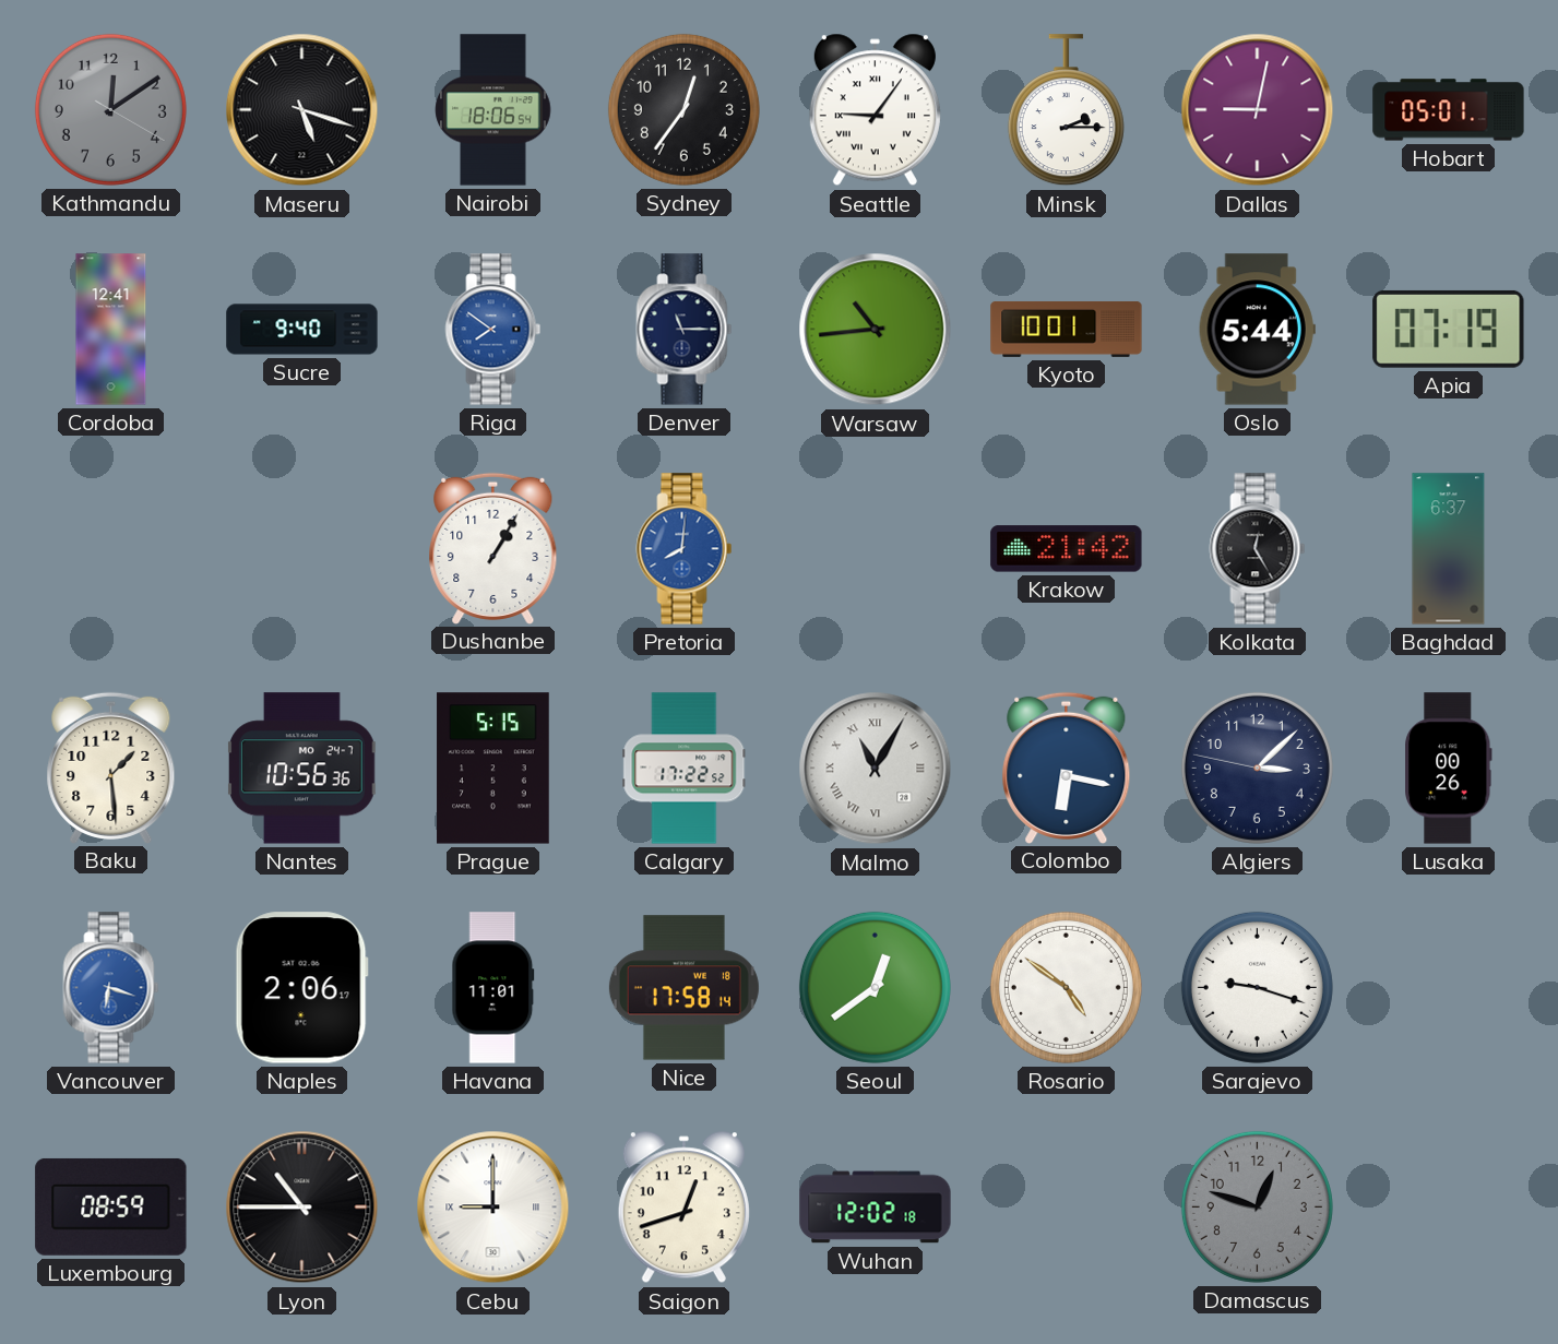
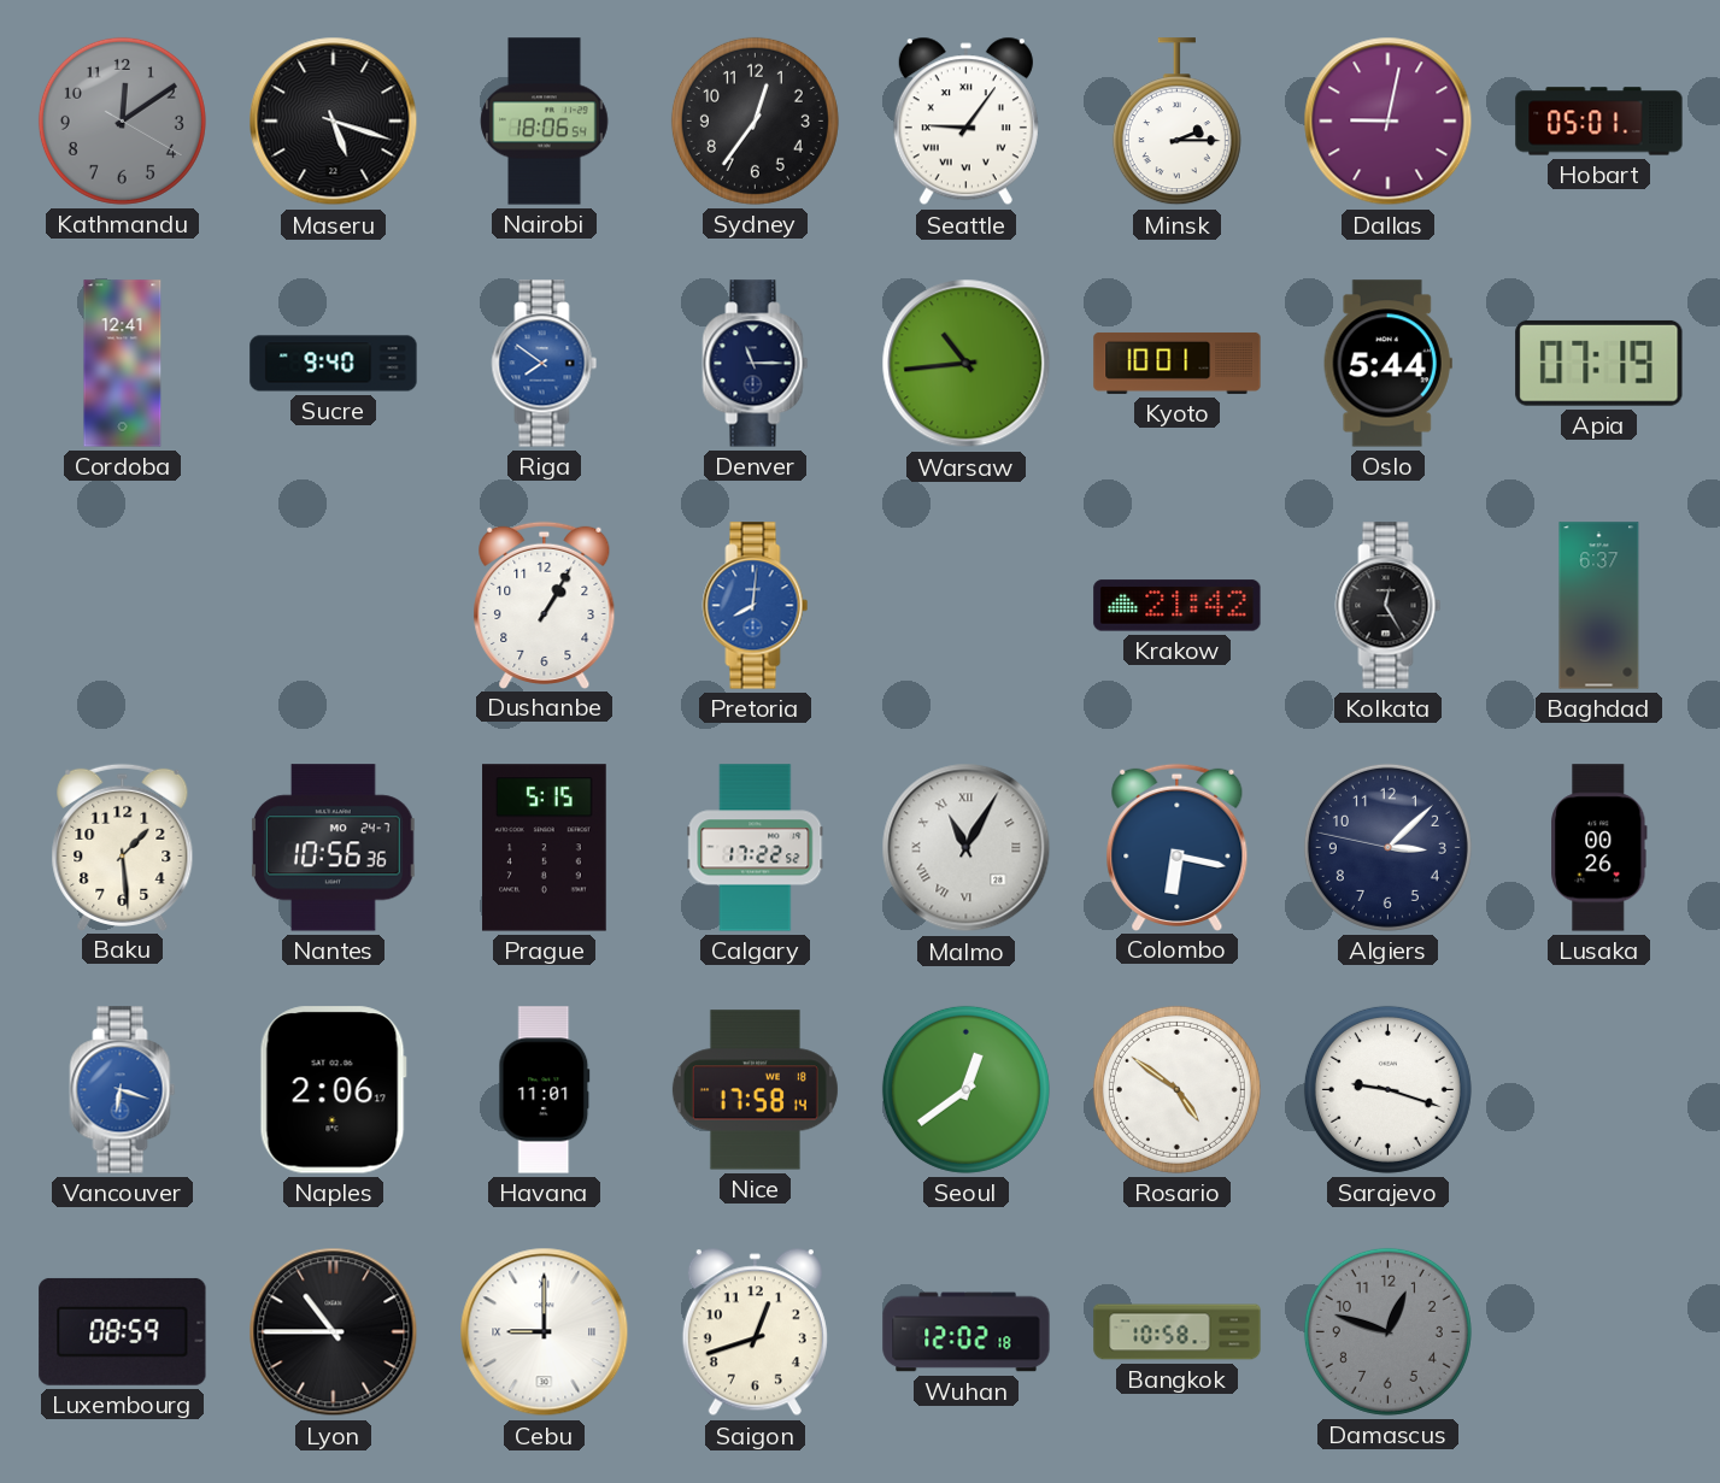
Bangkok: none -> 10:58 (1178, 1332)
